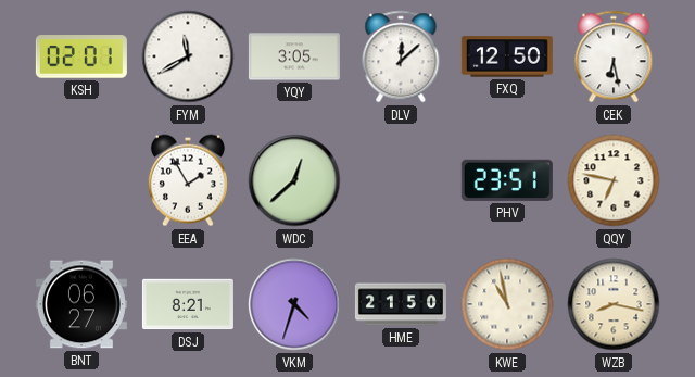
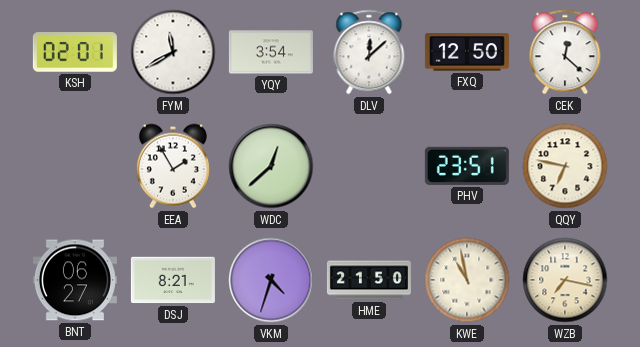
YQY: 3:05 -> 3:54 (271, 52)
CEK: 6:28 -> 12:22 (565, 52)
WZB: 8:17 -> 7:17 (565, 280)
